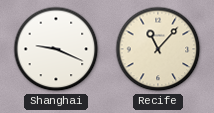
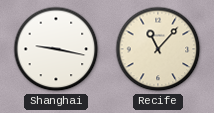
Shanghai: 9:19 -> 9:17 (56, 49)
